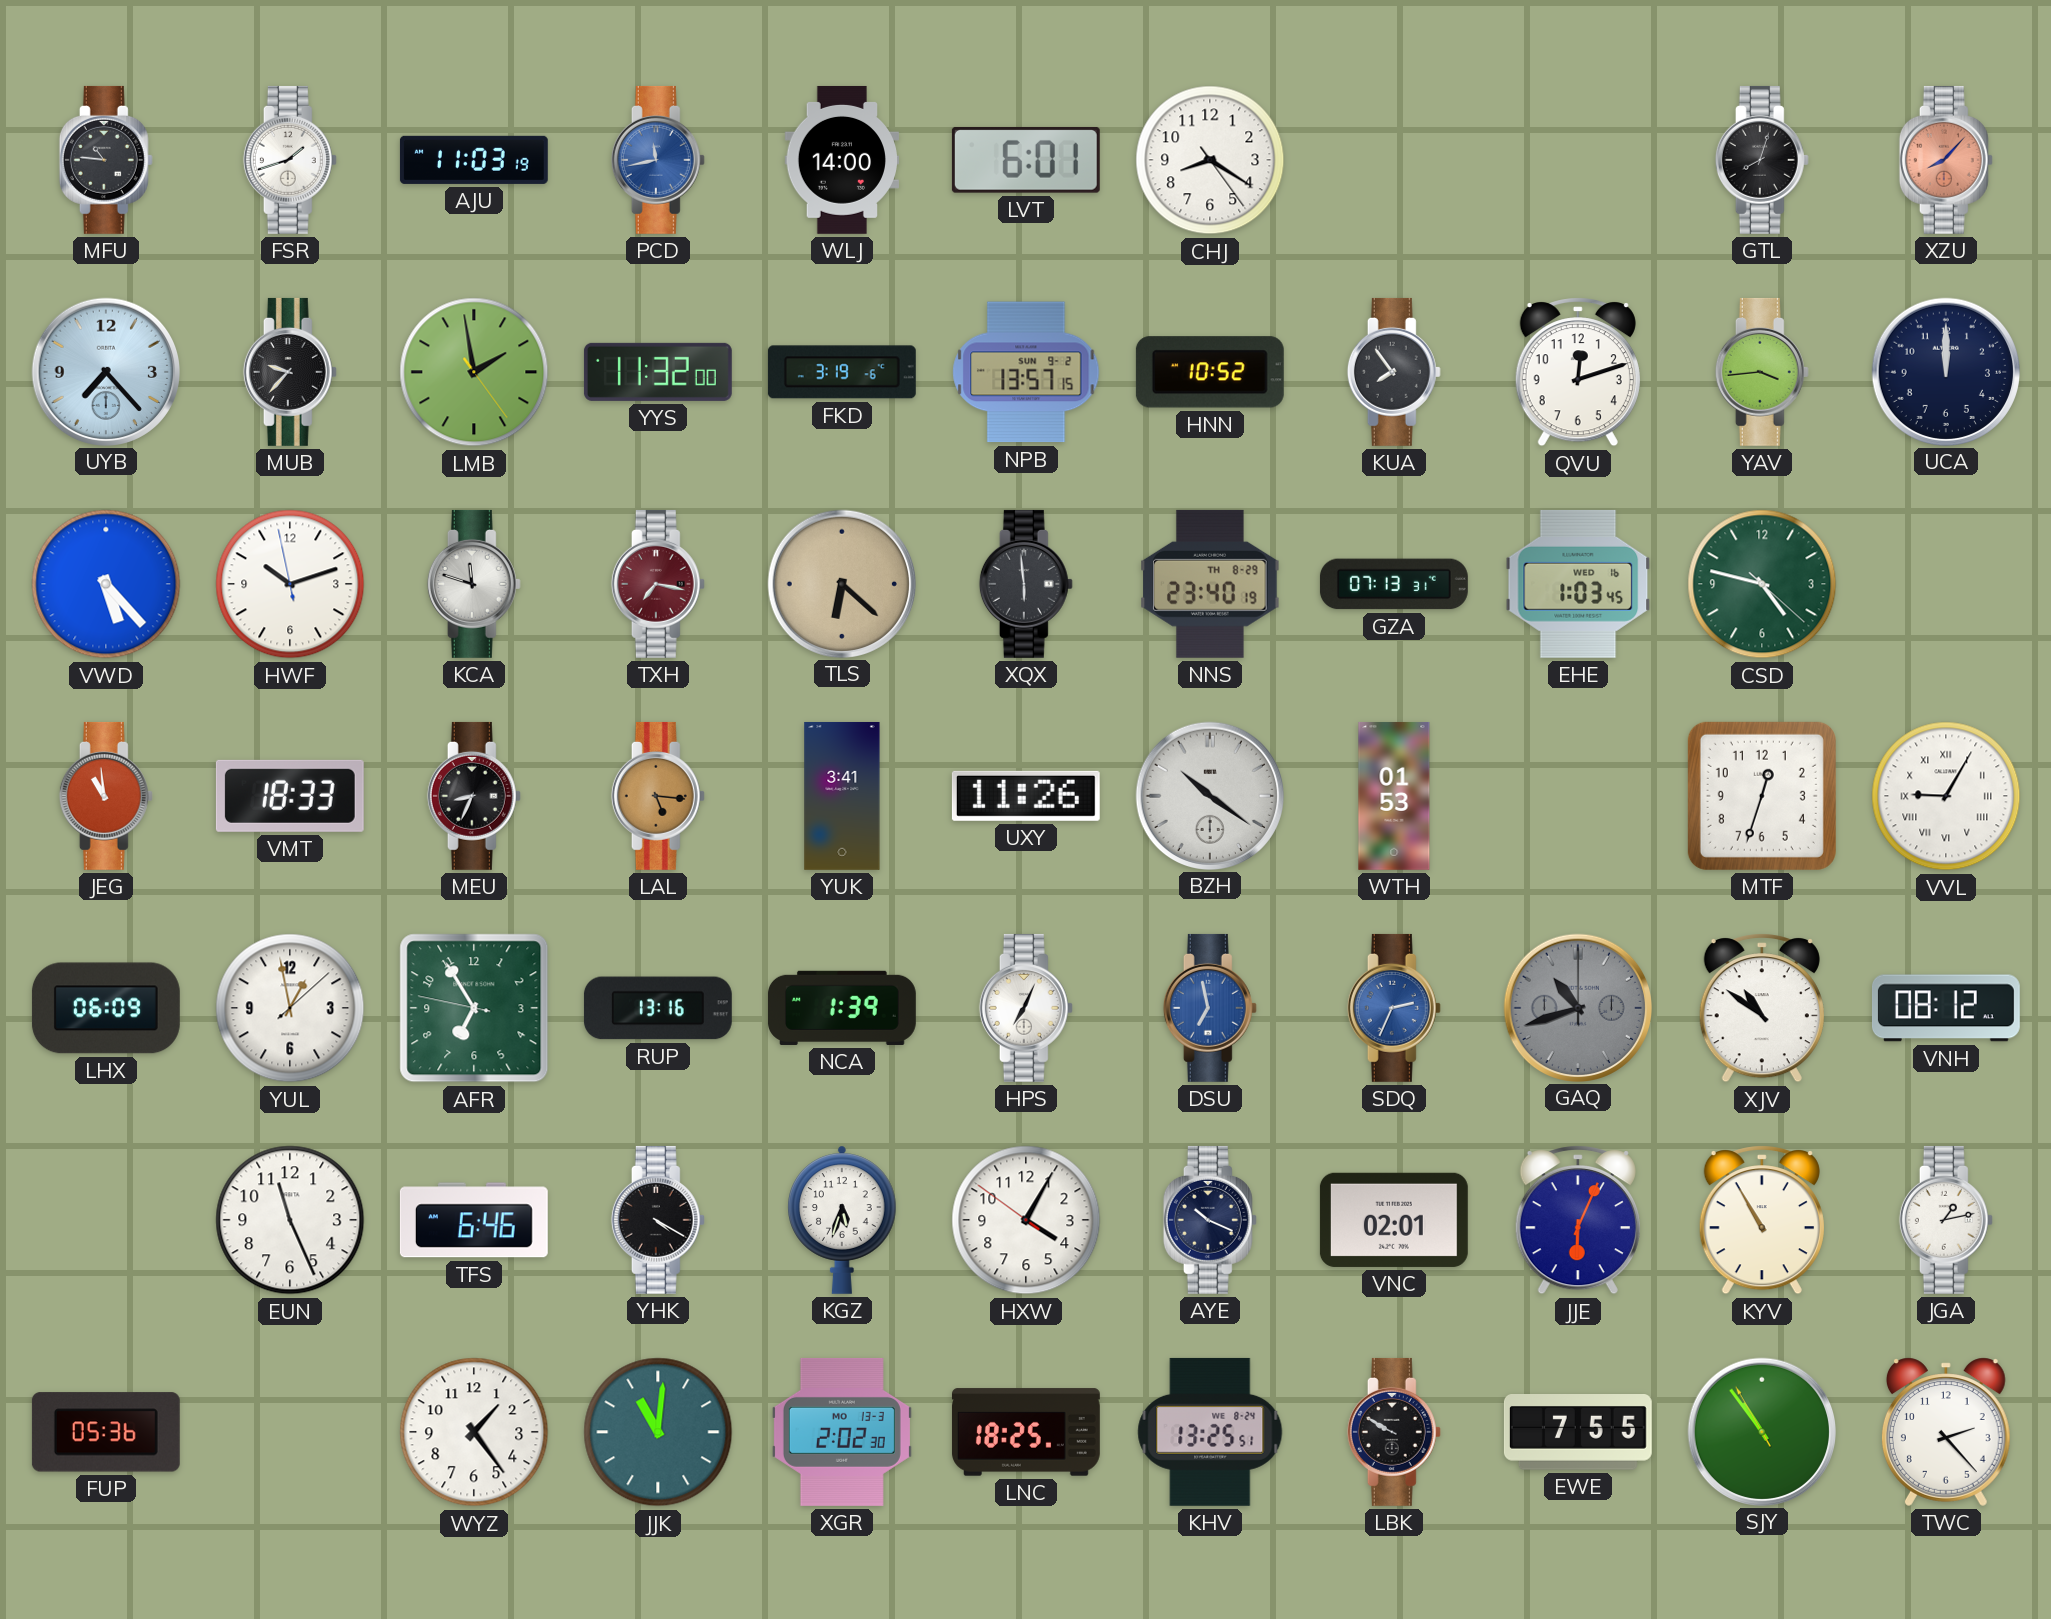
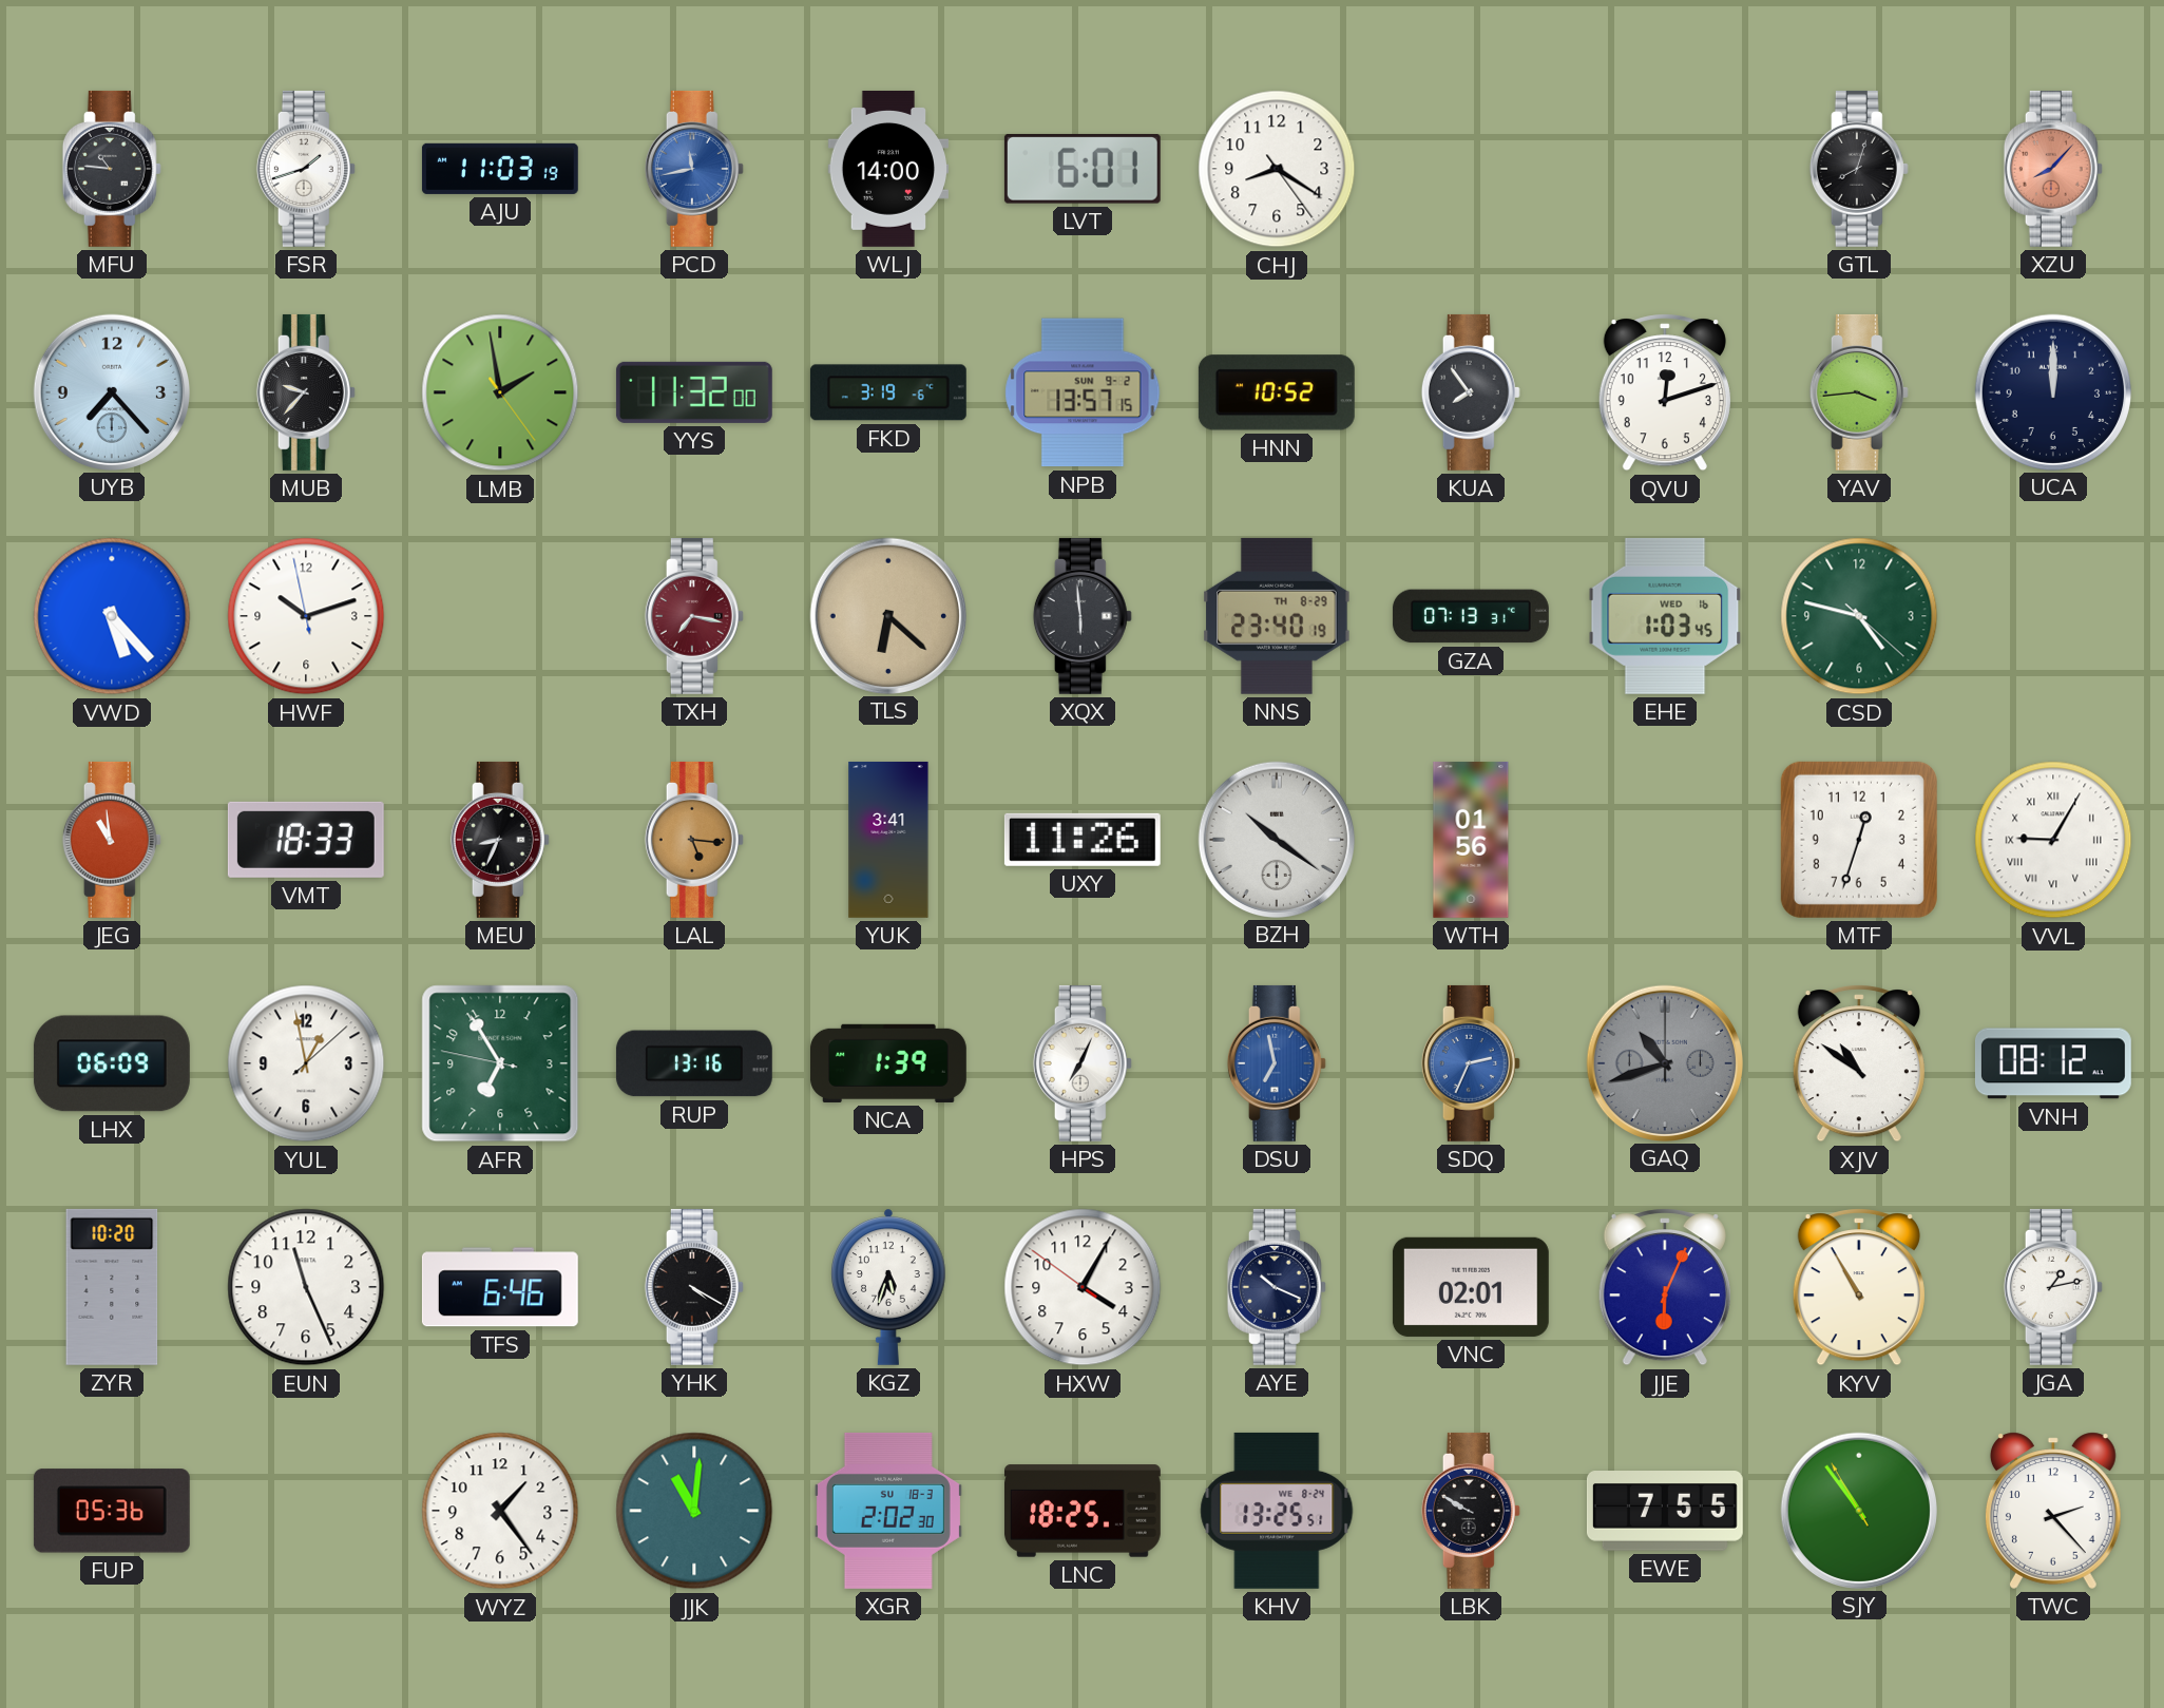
KCA: 11:48 -> none (474, 584)
WTH: 01:53 -> 01:56 (1471, 840)
ZYR: none -> 10:20 (112, 1287)
XGR date: MO 13-3 -> SU 18-3 (888, 1511)
